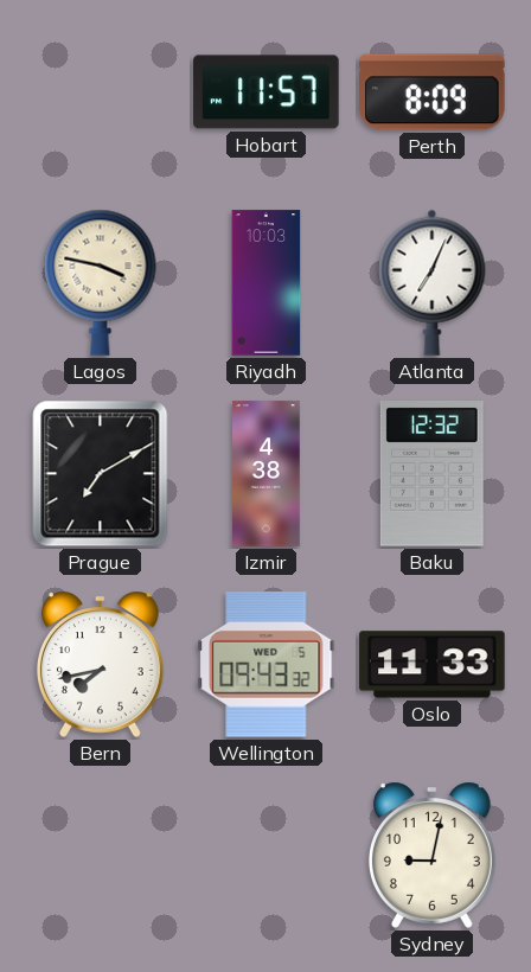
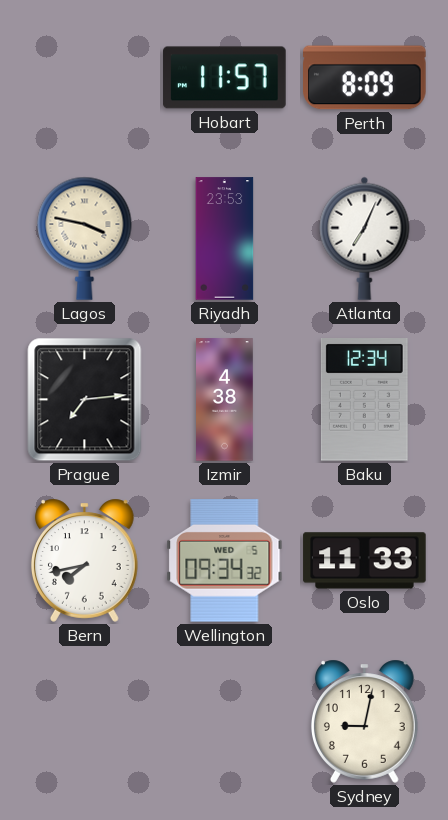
Riyadh: 10:03 -> 23:53 (225, 239)
Prague: 7:10 -> 7:14 (85, 400)
Baku: 12:32 -> 12:34 (364, 400)
Wellington: 09:43 -> 09:34 (225, 561)
